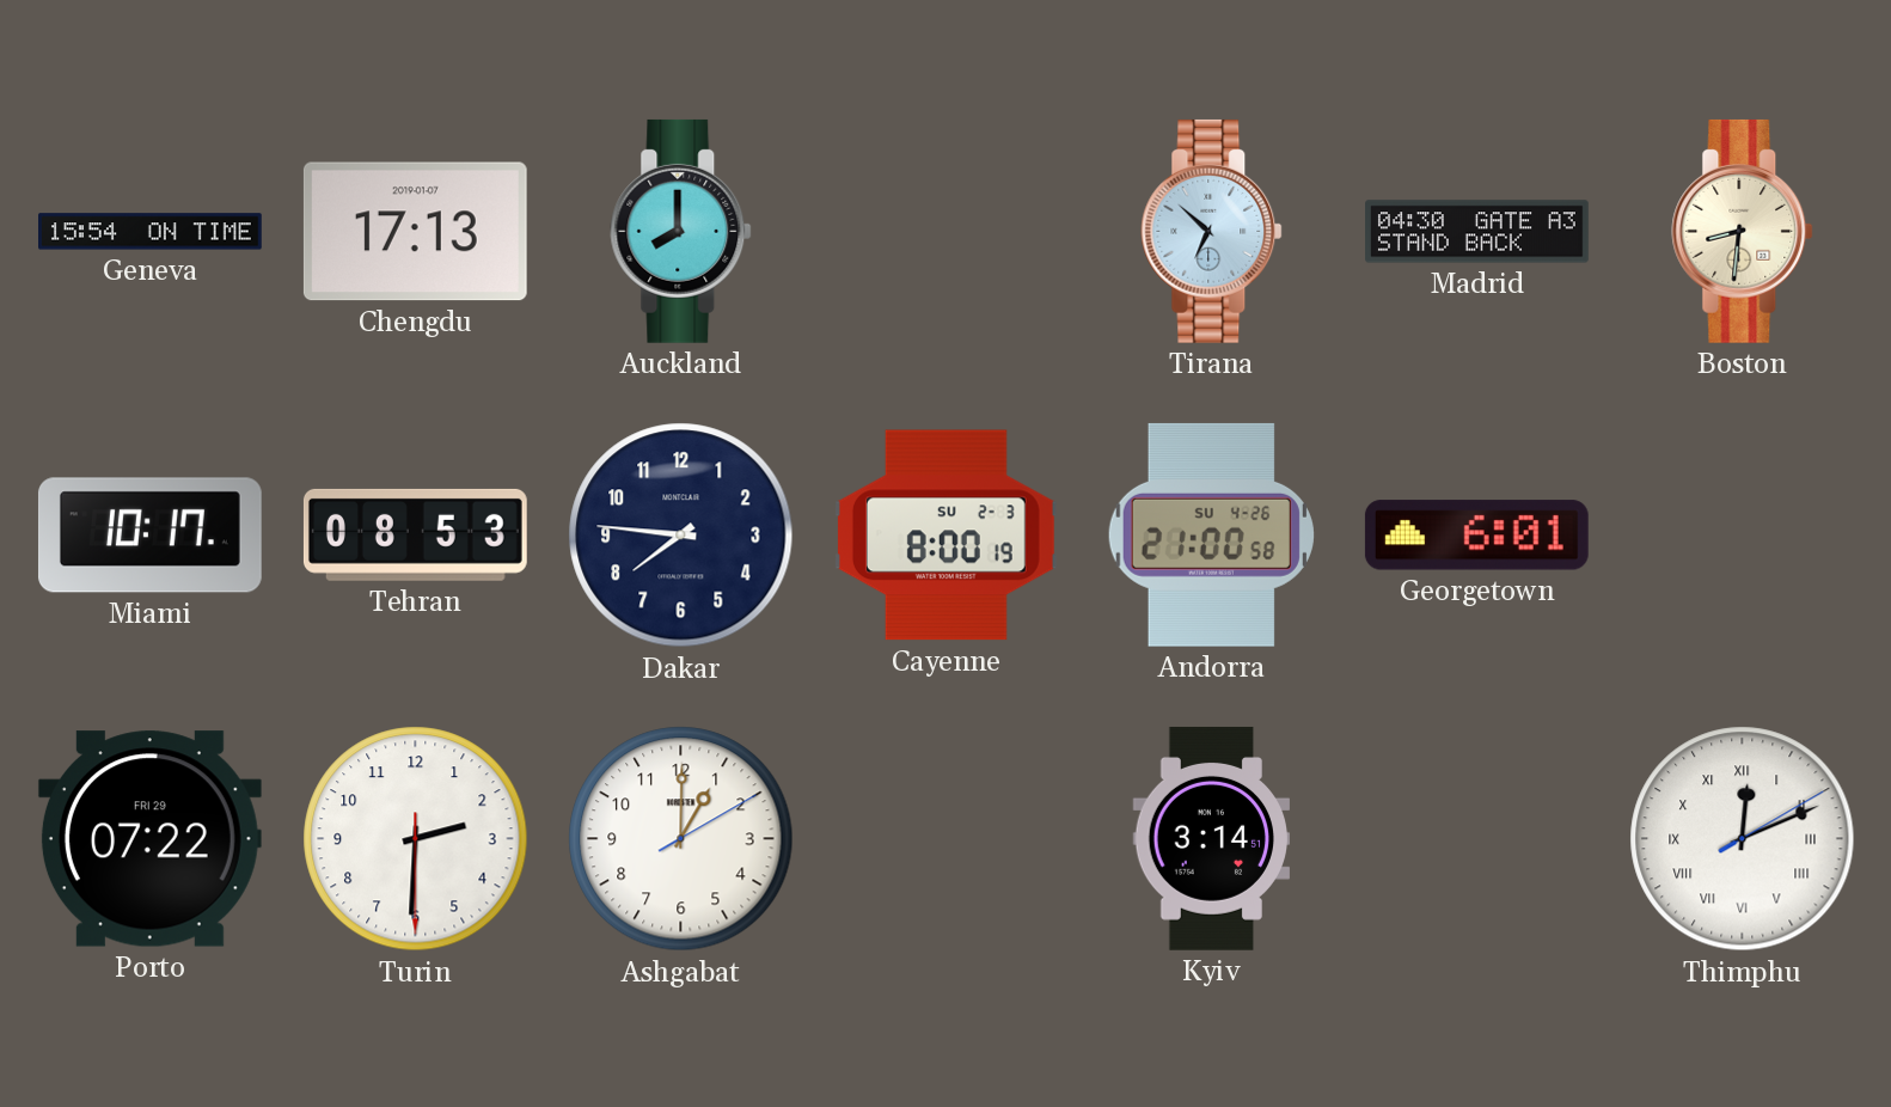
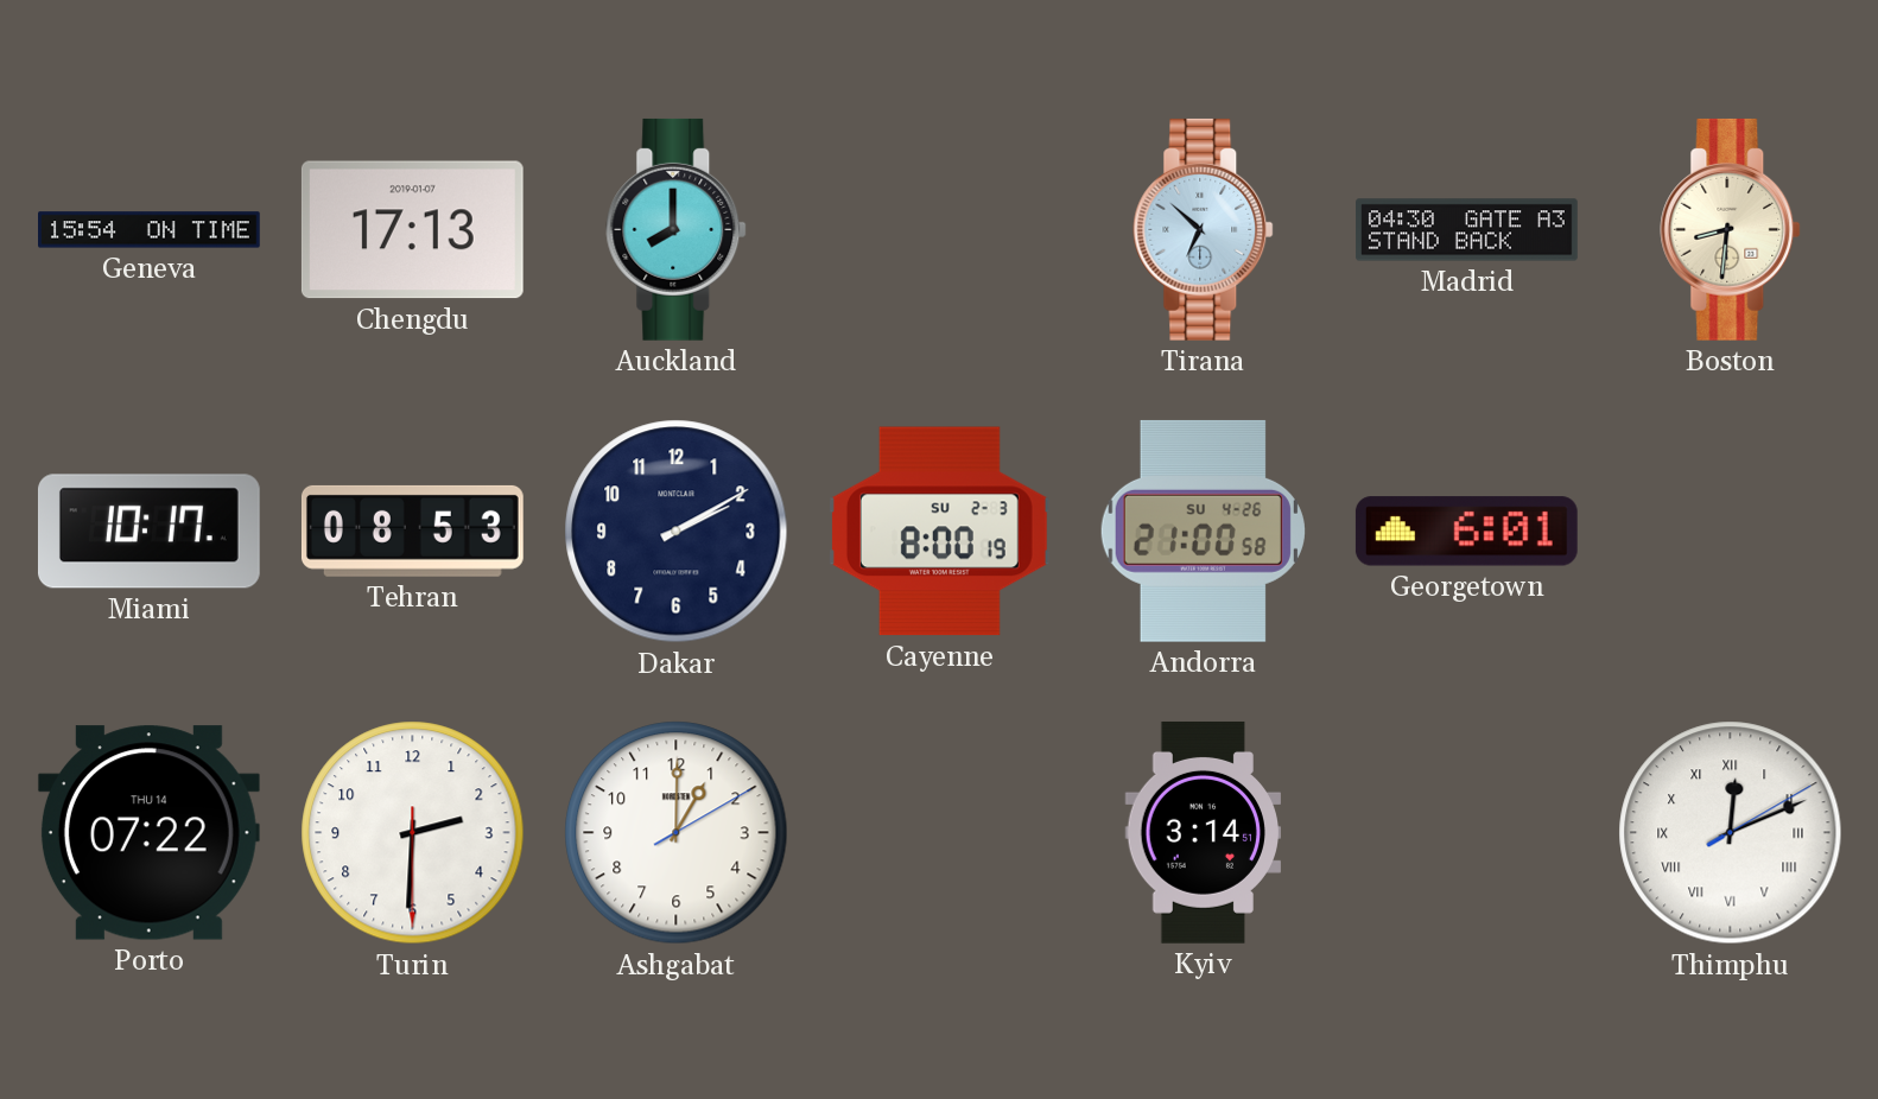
Dakar: 7:46 -> 2:10 (677, 532)
Porto date: FRI 29 -> THU 14 (148, 833)
